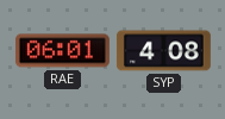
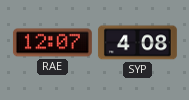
RAE: 06:01 -> 12:07 (52, 43)
